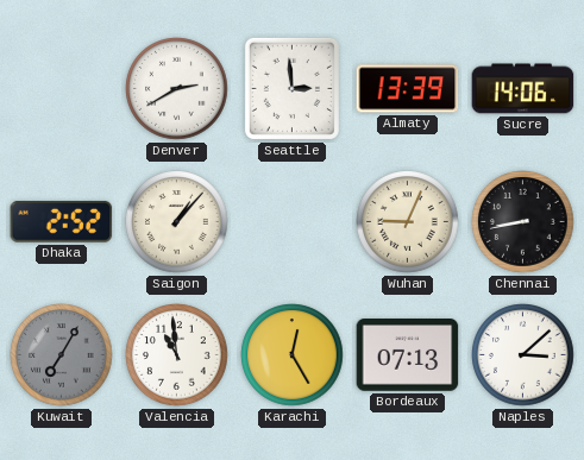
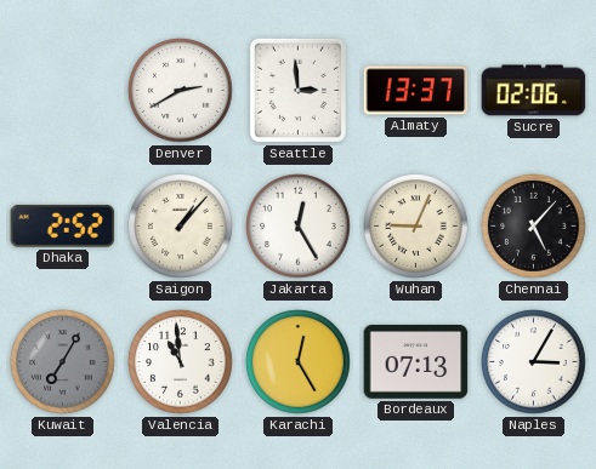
Almaty: 13:39 -> 13:37 (416, 91)
Sucre: 14:06 -> 02:06 (534, 91)
Jakarta: none -> 12:25 (299, 227)
Chennai: 8:43 -> 5:07 (534, 227)
Naples: 3:08 -> 3:05 (534, 362)
